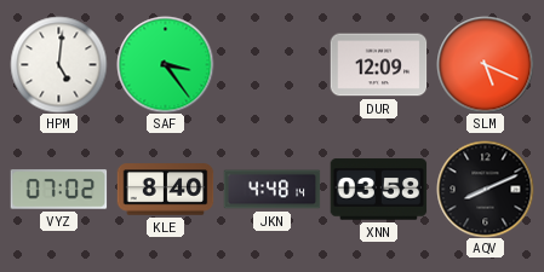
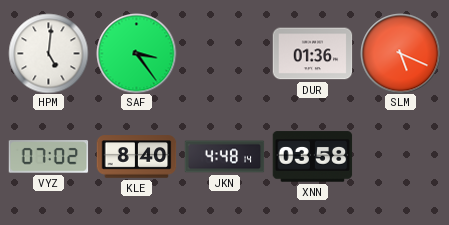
DUR: 12:09 -> 01:36 (312, 54)
AQV: 8:11 -> none (485, 189)
